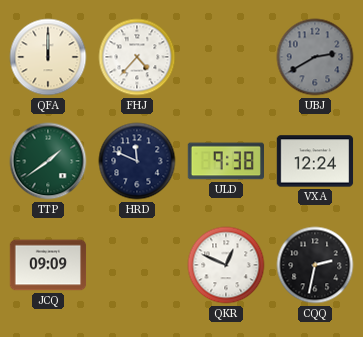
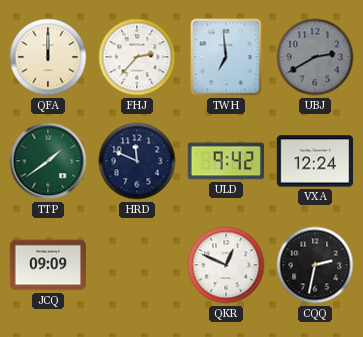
FHJ: 4:37 -> 2:37 (137, 57)
TWH: none -> 6:59 (226, 57)
ULD: 9:38 -> 9:42 (225, 161)
